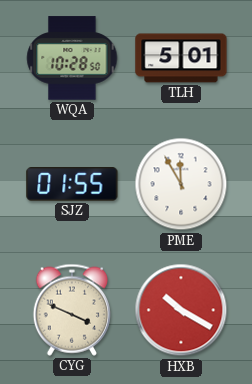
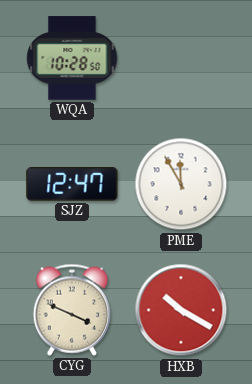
TLH: 5:01 -> none (181, 58)
SJZ: 01:55 -> 12:47 (72, 184)
